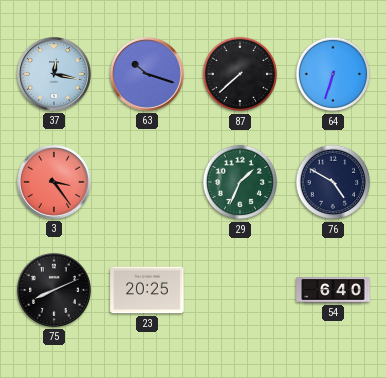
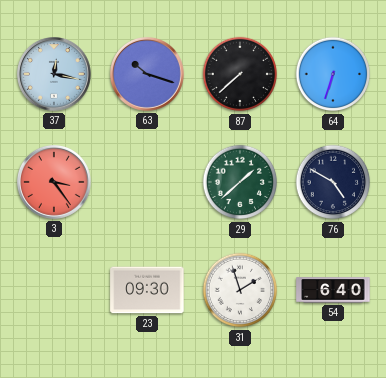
29: 1:34 -> 1:38 (240, 182)
75: 8:11 -> none (55, 291)
23: 20:25 -> 09:30 (147, 290)
31: none -> 1:57 (240, 290)
